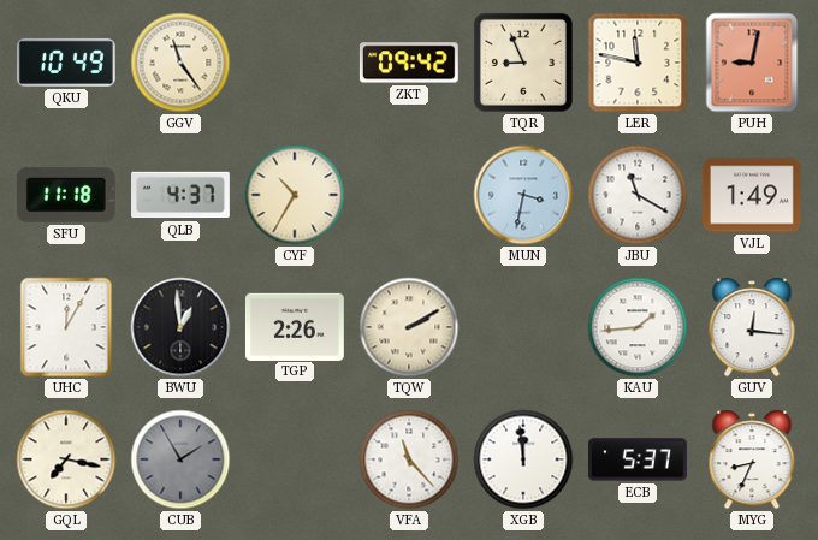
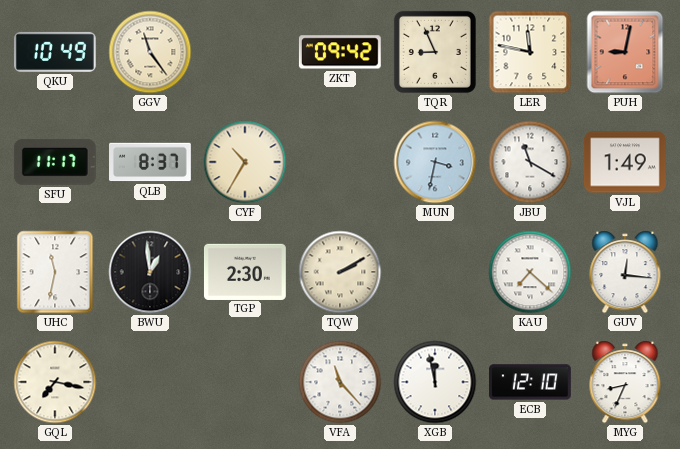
SFU: 11:18 -> 11:17 (55, 162)
QLB: 4:37 -> 8:37 (151, 162)
UHC: 12:05 -> 11:32 (55, 272)
TGP: 2:26 -> 2:30 (245, 271)
KAU: 1:44 -> 7:22 (530, 272)
CUB: 1:55 -> none (180, 459)
XGB: 11:59 -> 11:58 (435, 382)
ECB: 5:37 -> 12:10 (531, 382)
